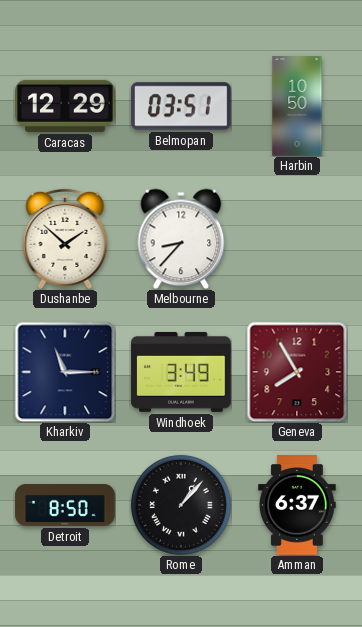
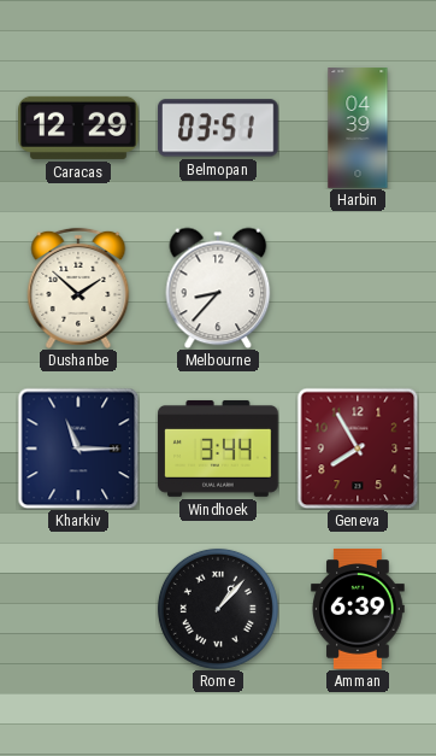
Harbin: 10:50 -> 04:39 (358, 128)
Windhoek: 3:49 -> 3:44 (218, 449)
Detroit: 8:50 -> none (65, 505)
Amman: 6:37 -> 6:39 (358, 609)
